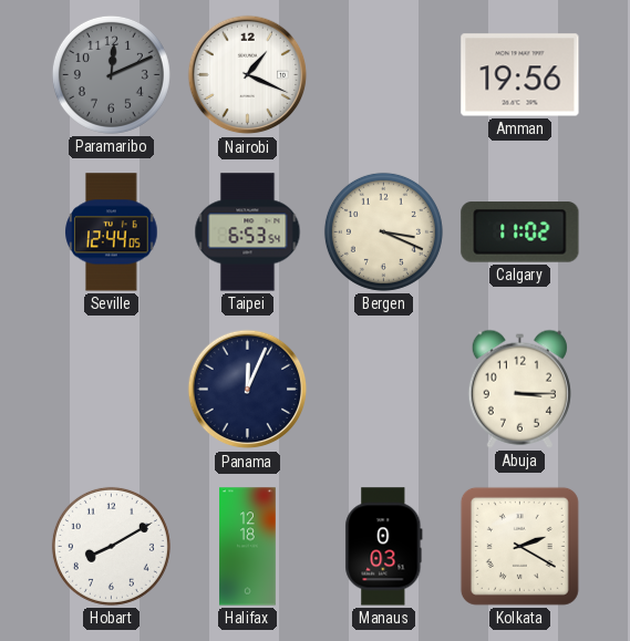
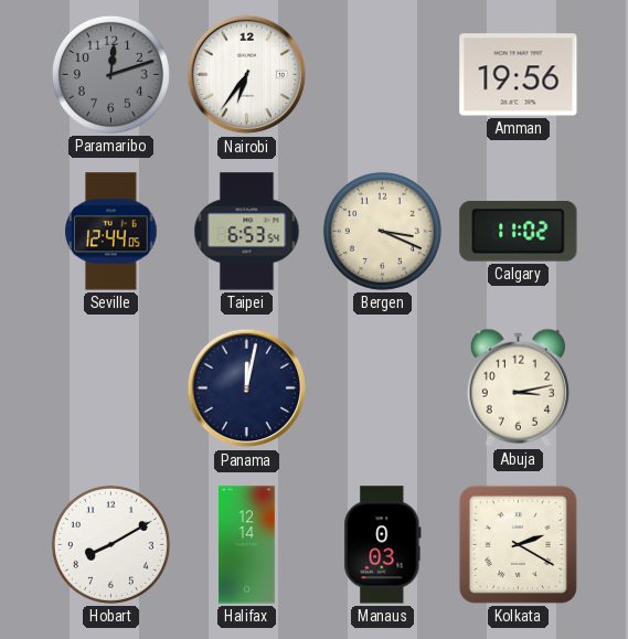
Paramaribo: 12:11 -> 12:12 (110, 74)
Nairobi: 1:19 -> 6:36 (247, 75)
Panama: 12:04 -> 12:02 (247, 388)
Abuja: 3:15 -> 3:13 (518, 387)
Halifax: 12:18 -> 12:14 (247, 545)
